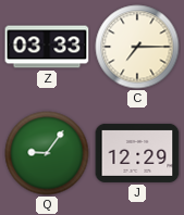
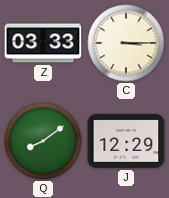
C: 7:15 -> 3:15 (126, 43)
Q: 9:06 -> 8:09 (43, 141)
